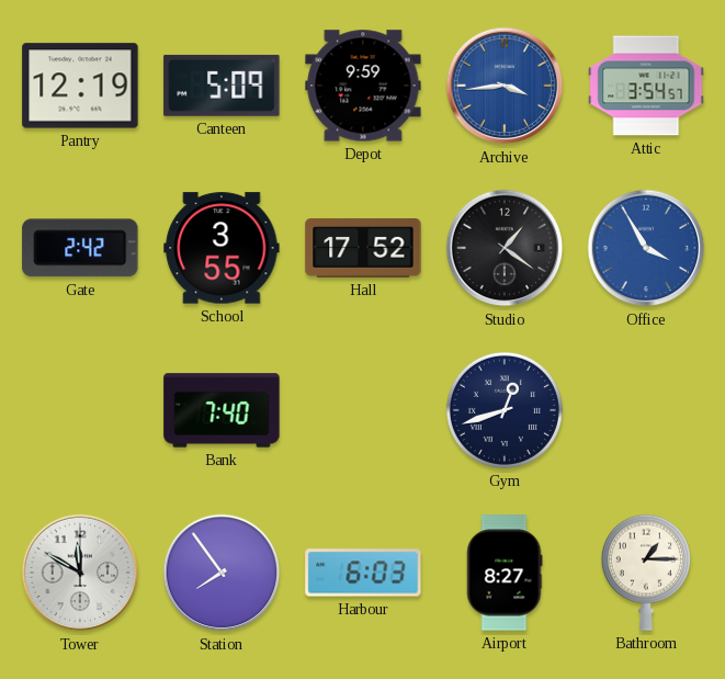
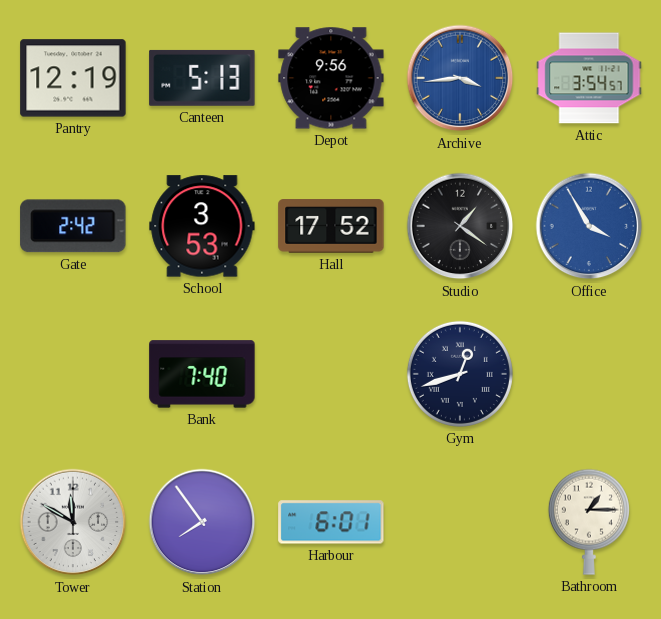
Canteen: 5:09 -> 5:13 (202, 78)
Depot: 9:59 -> 9:56 (331, 78)
School: 3:55 -> 3:53 (202, 226)
Harbour: 6:03 -> 6:01 (331, 522)
Airport: 8:27 -> none (505, 573)
